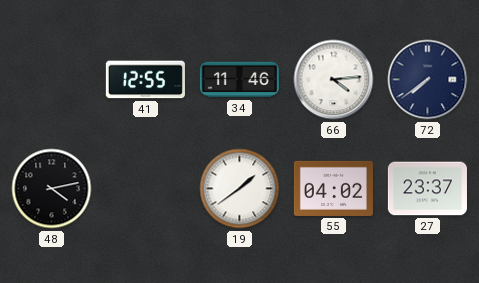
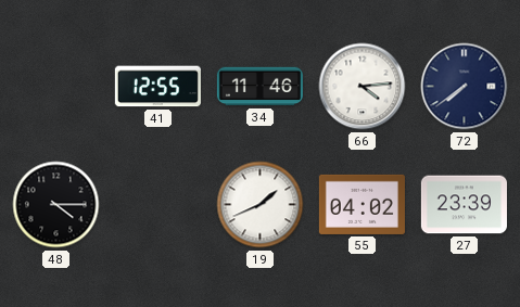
48: 4:13 -> 4:15 (56, 205)
19: 1:39 -> 1:41 (261, 205)
27: 23:37 -> 23:39 (464, 205)
